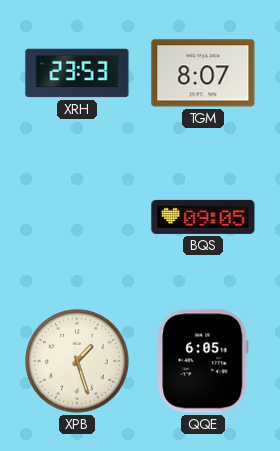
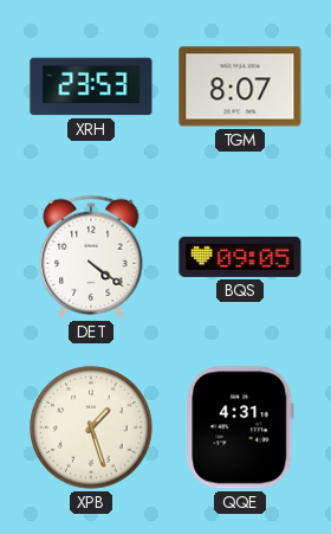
DET: none -> 4:21 (91, 257)
QQE: 6:05 -> 4:31 (240, 427)
